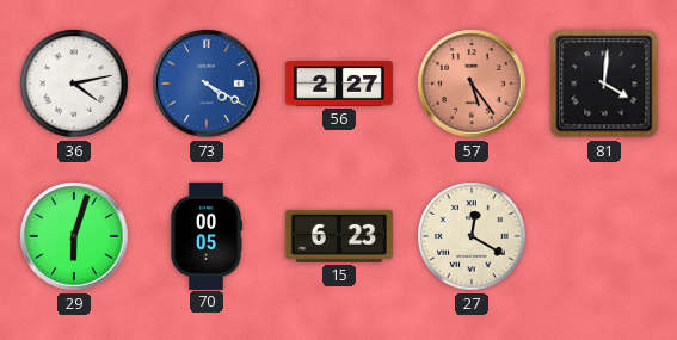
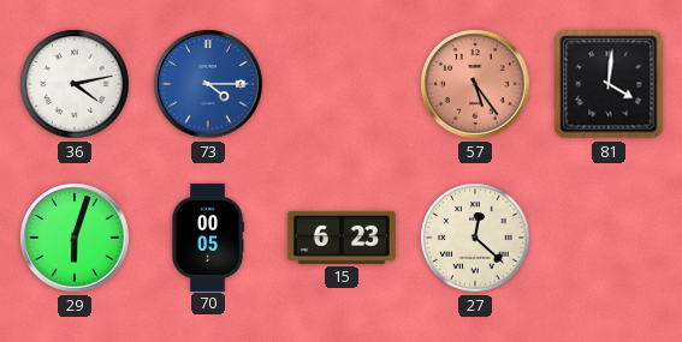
73: 4:20 -> 4:15 (208, 84)
56: 2:27 -> none (339, 84)
27: 12:20 -> 12:22 (475, 238)
